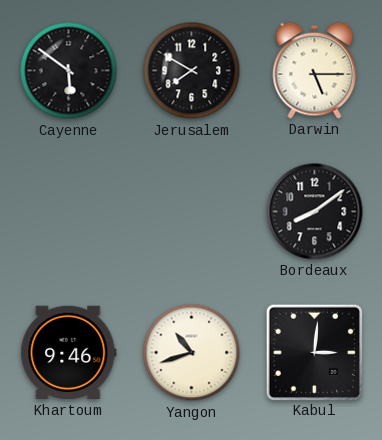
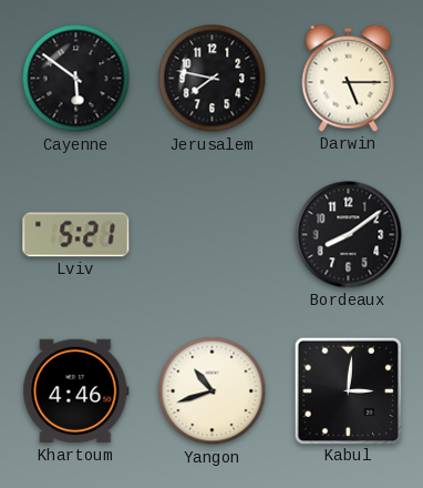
Jerusalem: 7:50 -> 7:47 (213, 79)
Lviv: none -> 5:21 (76, 235)
Khartoum: 9:46 -> 4:46 (76, 392)
